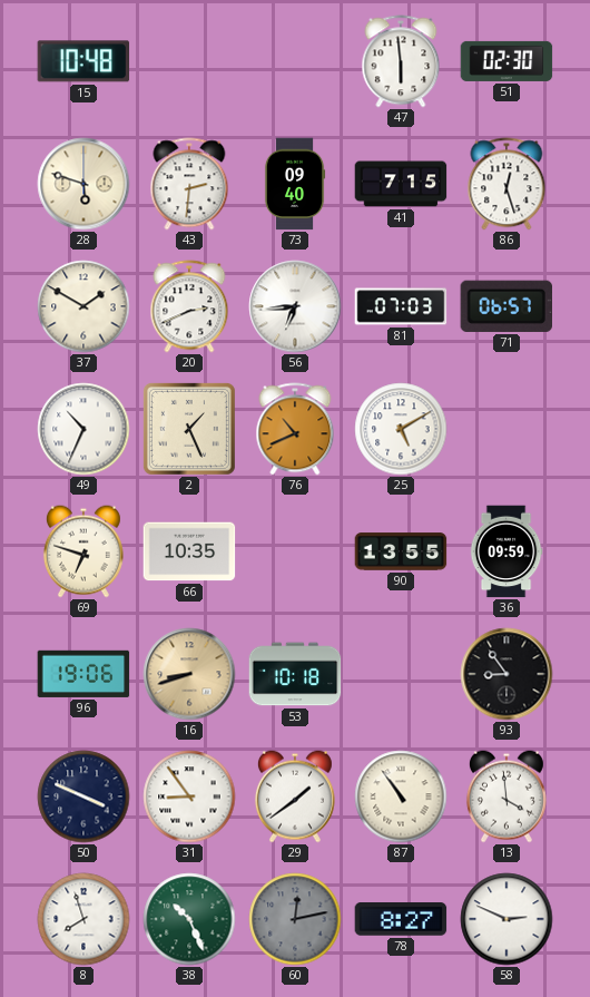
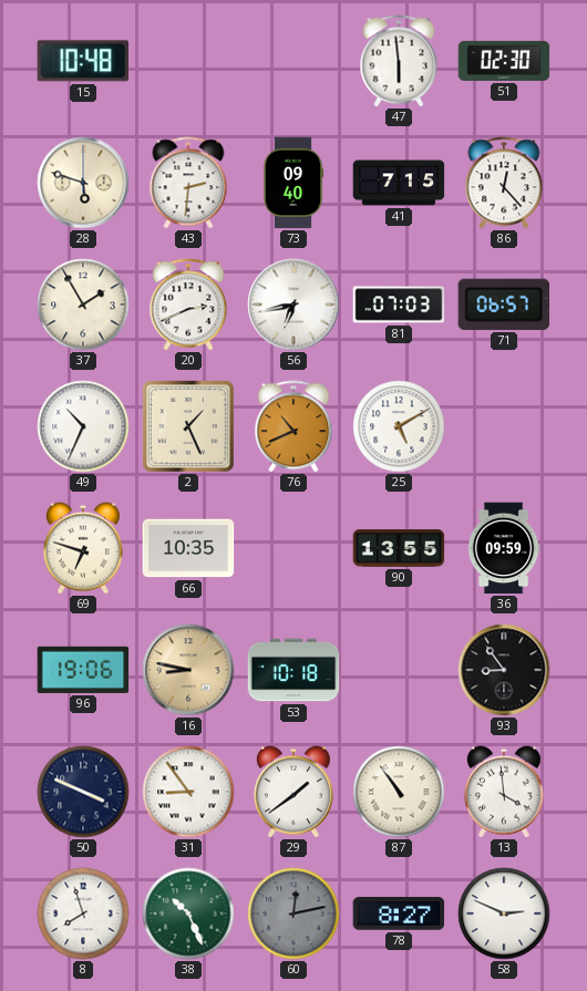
86: 12:27 -> 12:23 (504, 183)
37: 1:50 -> 1:55 (83, 304)
56: 6:44 -> 6:43 (293, 304)
16: 8:42 -> 8:47 (188, 670)
